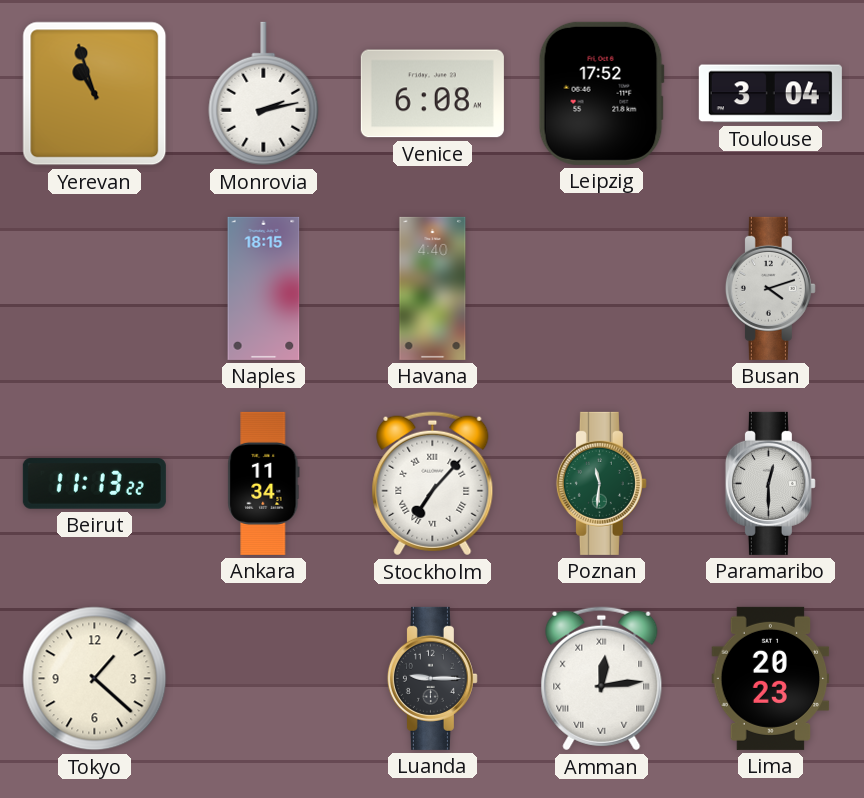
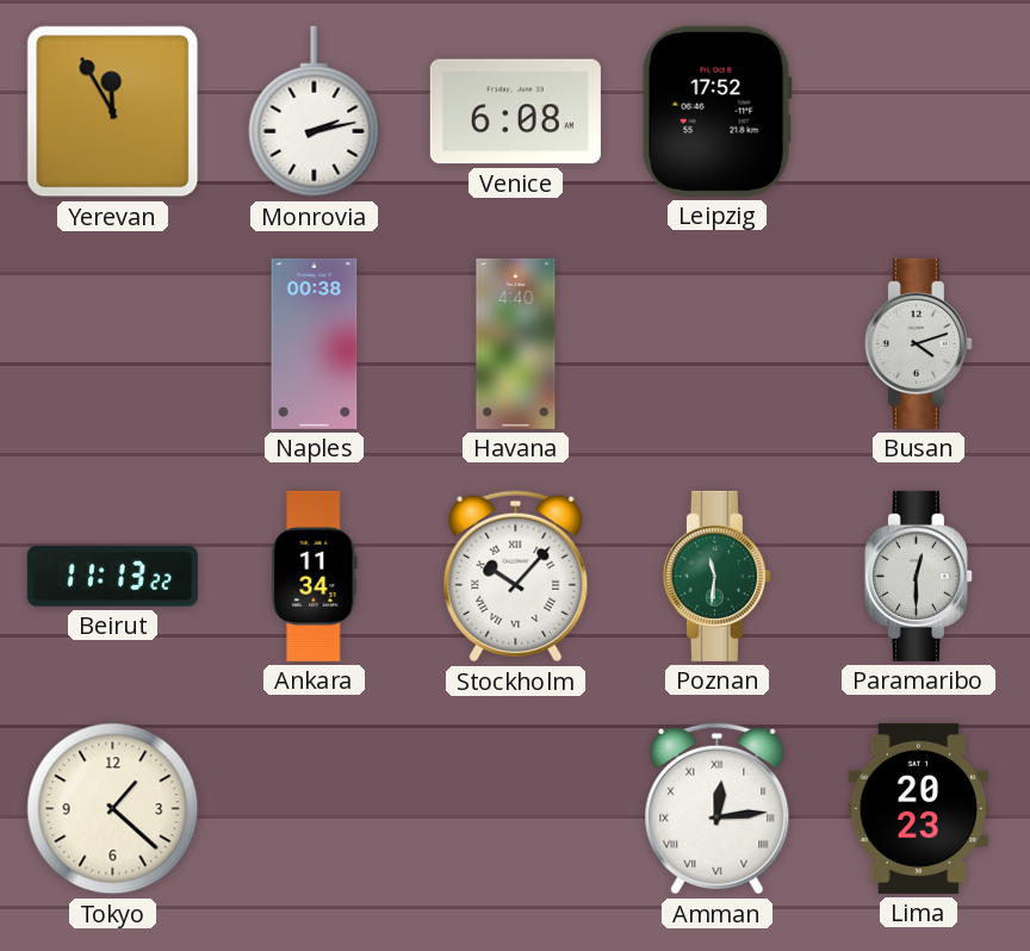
Yerevan: 10:57 -> 11:55 (113, 112)
Toulouse: 3:04 -> none (770, 94)
Naples: 18:15 -> 00:38 (315, 343)
Stockholm: 7:07 -> 10:07 (516, 577)
Luanda: 9:15 -> none (432, 678)
